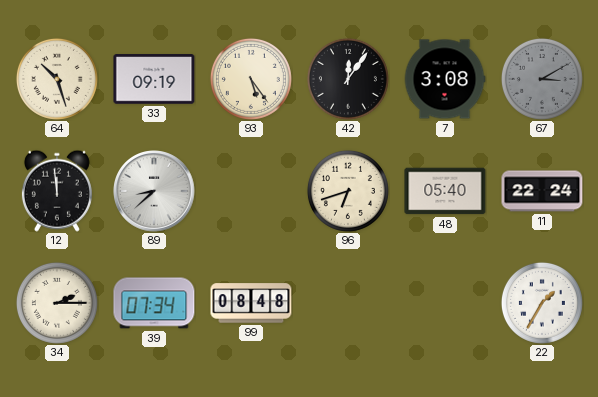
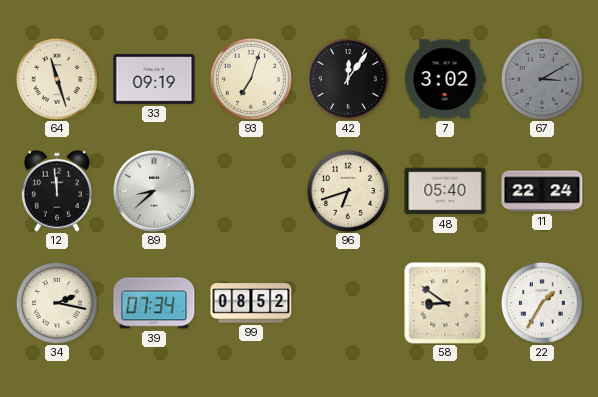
64: 10:27 -> 11:27 (57, 79)
93: 5:24 -> 7:03 (251, 79)
7: 3:08 -> 3:02 (445, 79)
34: 2:15 -> 2:17 (57, 303)
99: 08:48 -> 08:52 (251, 303)
58: none -> 8:51 (445, 303)
